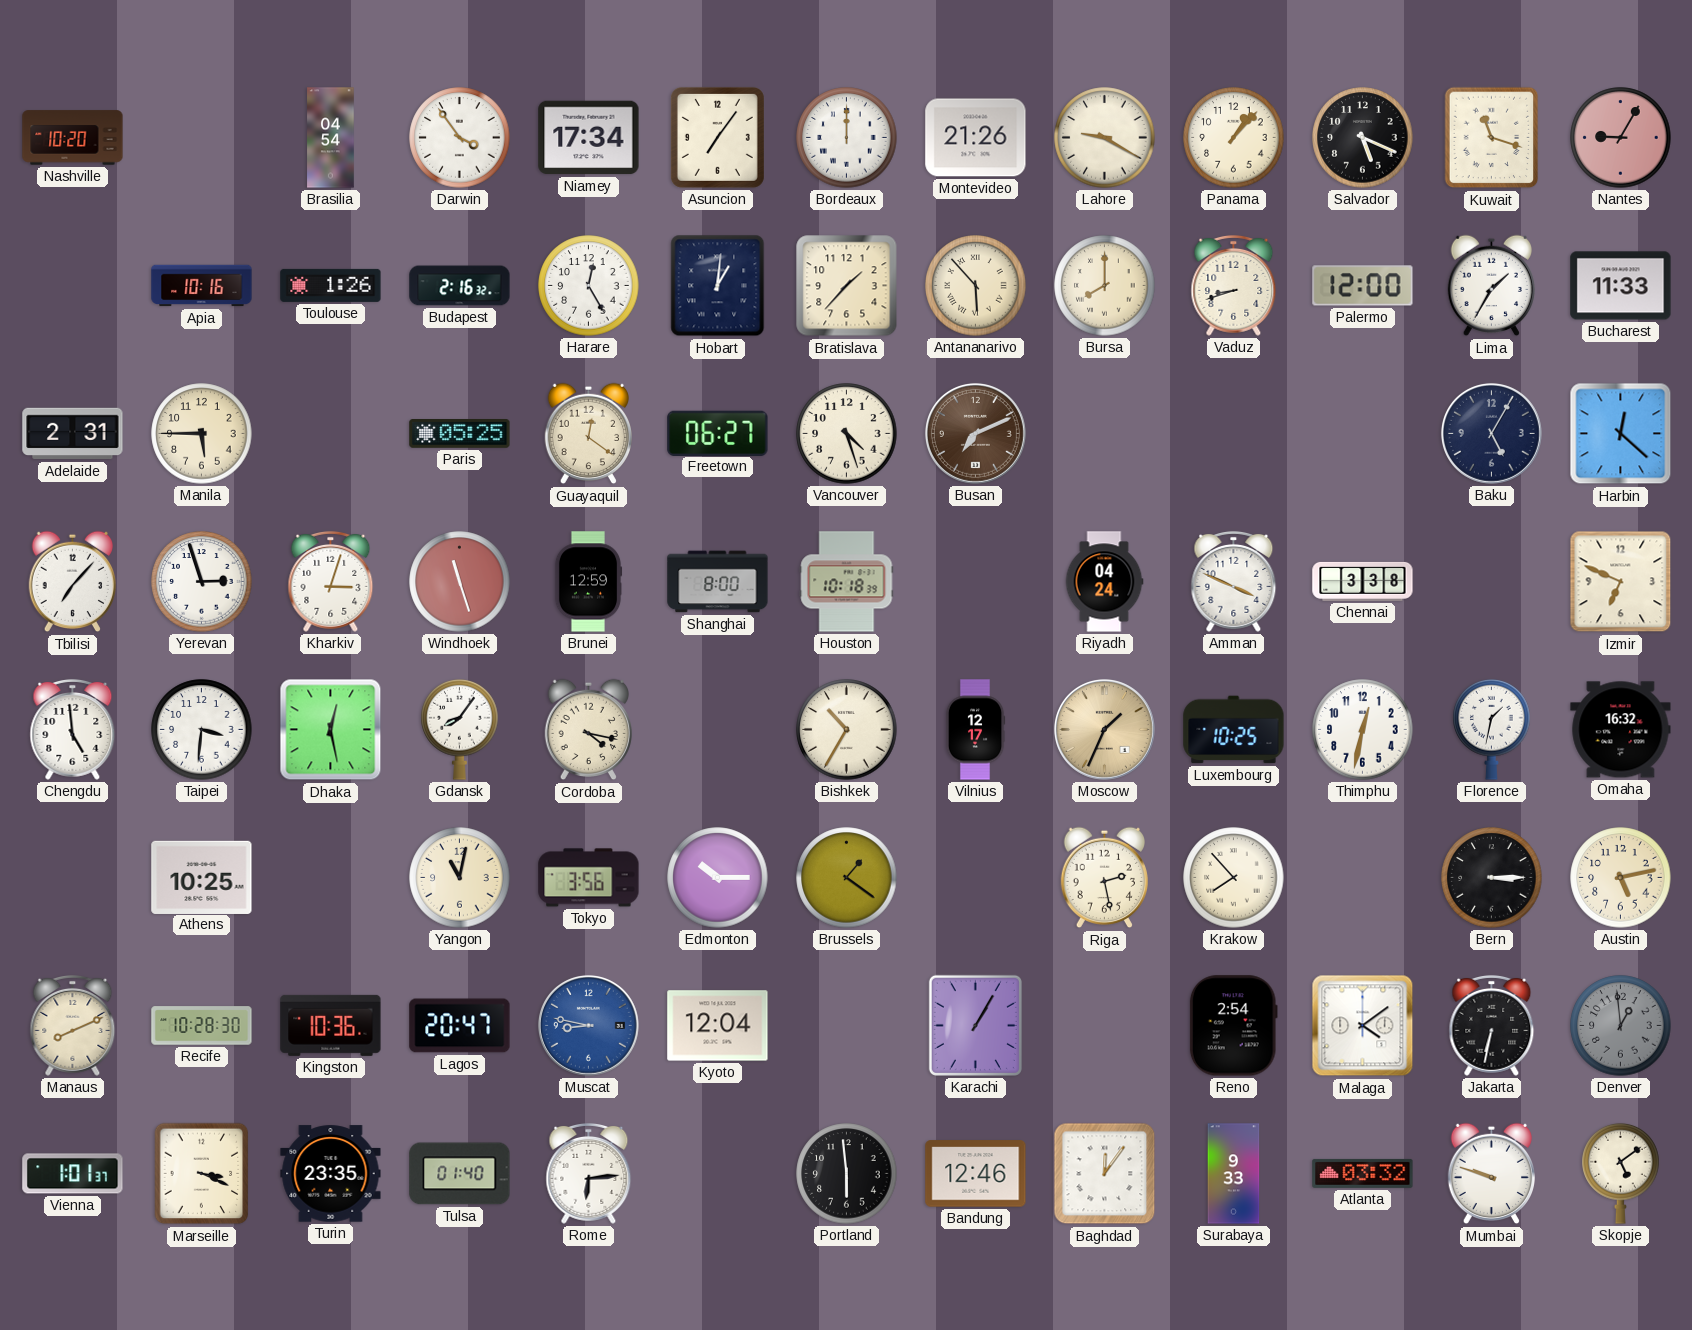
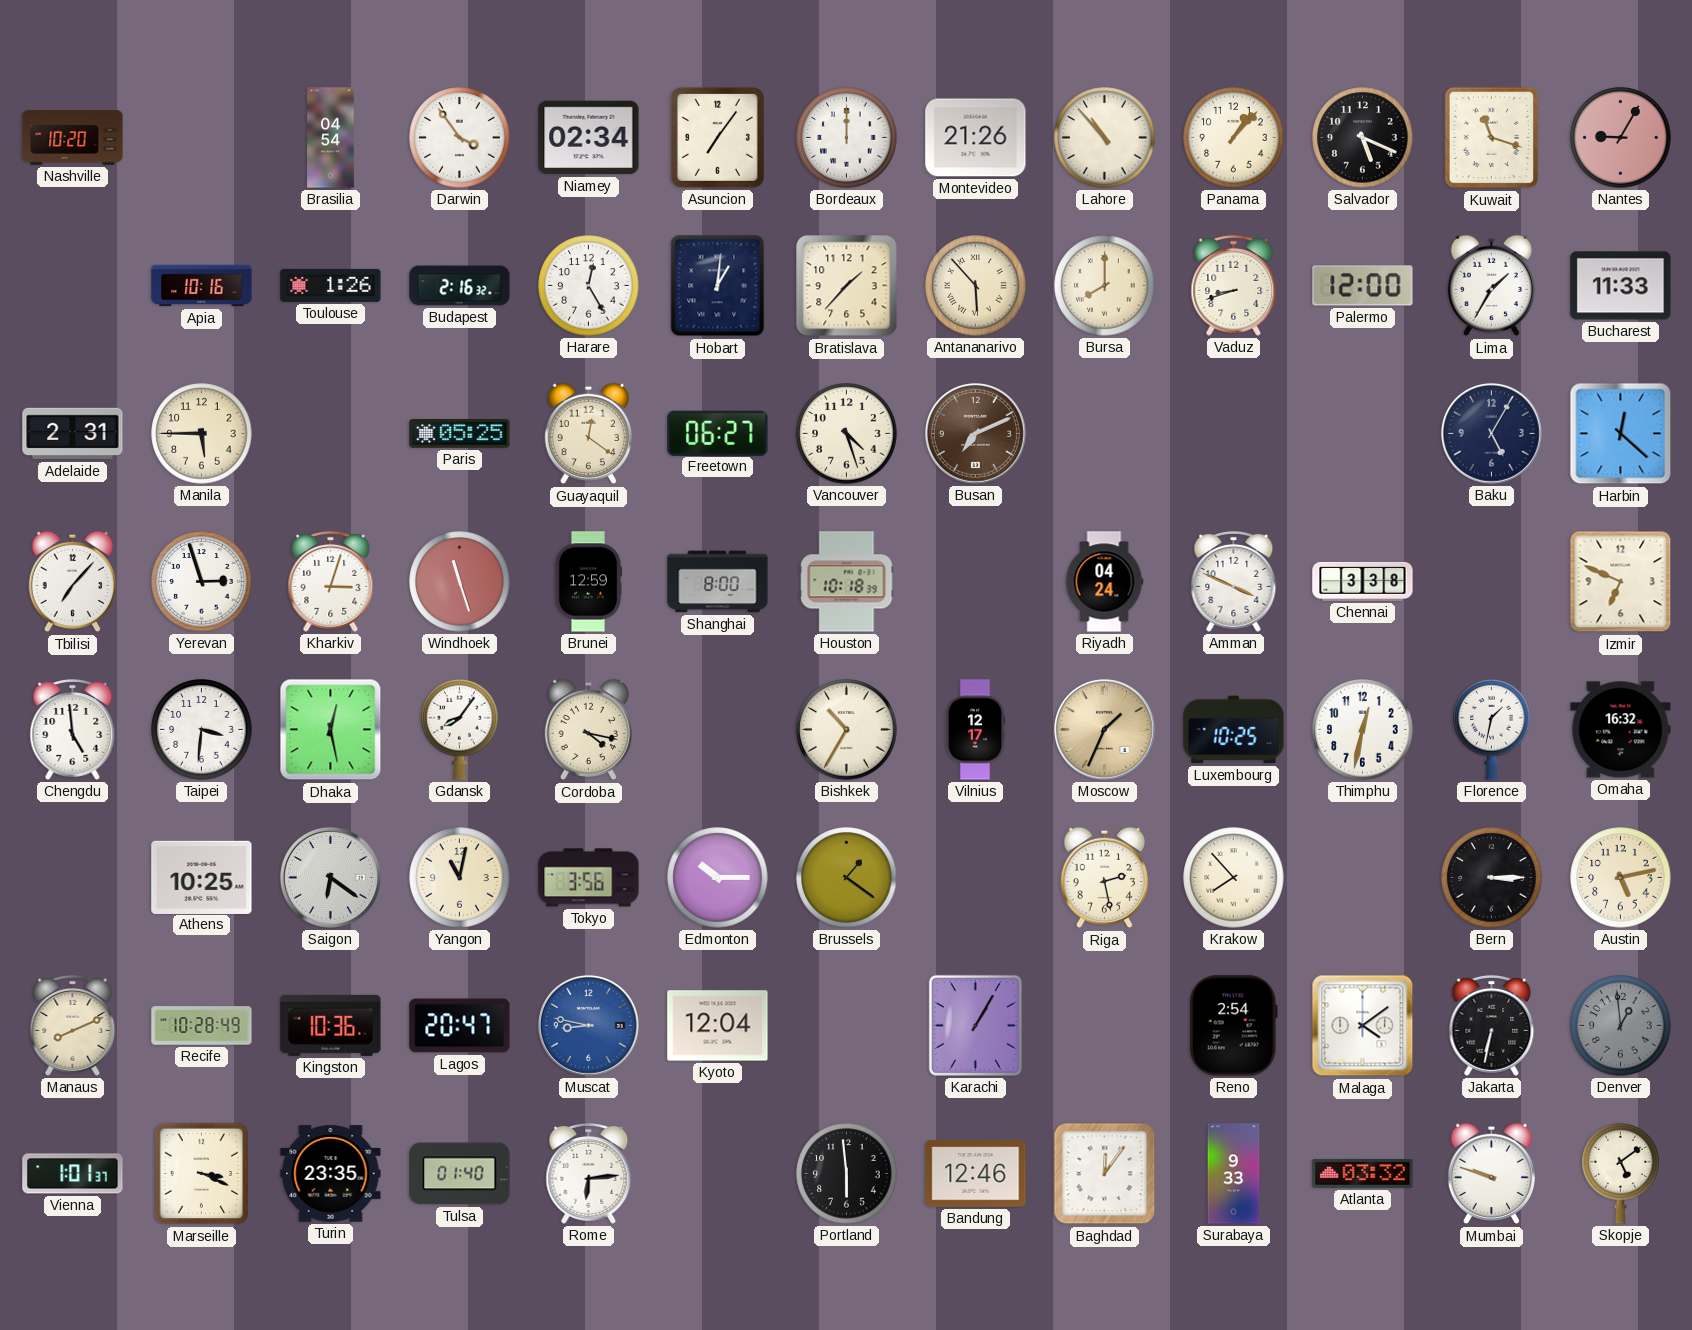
Niamey: 17:34 -> 02:34 (589, 138)
Lahore: 9:20 -> 10:53 (1105, 138)
Saigon: none -> 6:21 (330, 877)
Recife: 10:28:30 -> 10:28:49 (202, 1026)
